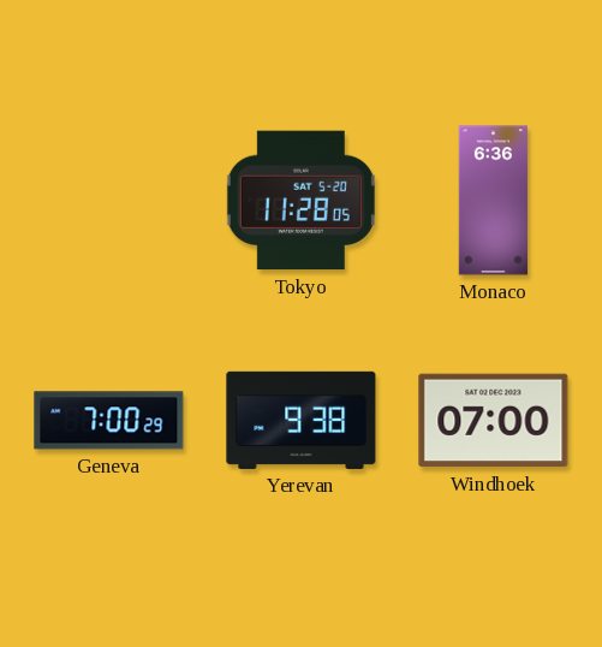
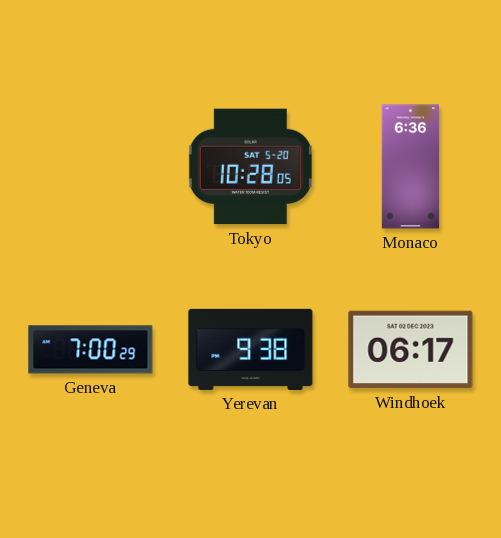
Tokyo: 11:28 -> 10:28 (250, 167)
Windhoek: 07:00 -> 06:17 (411, 350)
